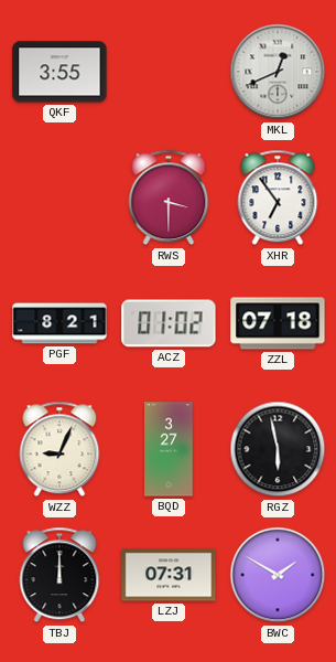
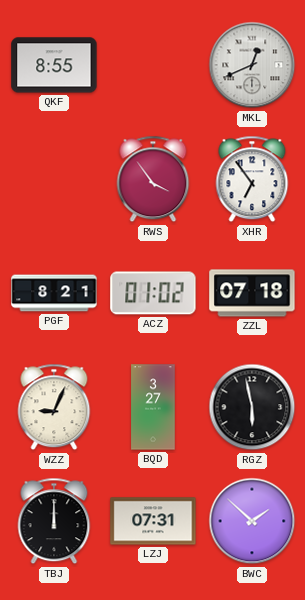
QKF: 3:55 -> 8:55 (54, 65)
RWS: 3:30 -> 3:54 (153, 179)
BWC: 1:50 -> 1:52 (252, 521)
